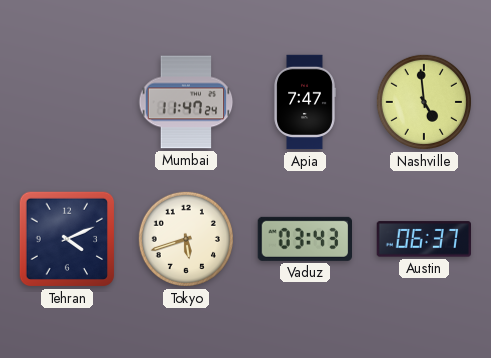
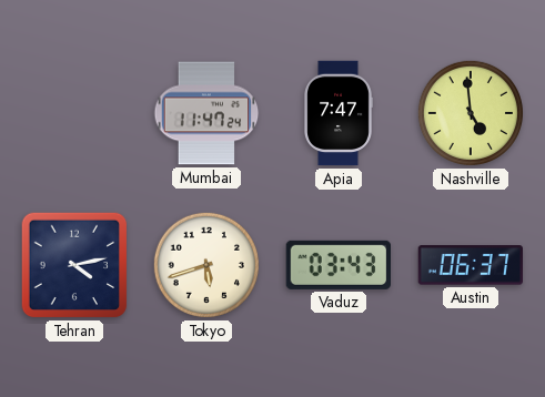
Tehran: 4:11 -> 4:13 (74, 265)
